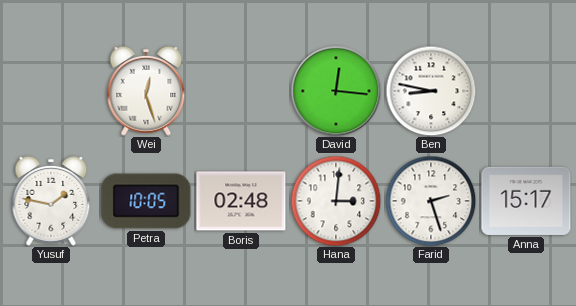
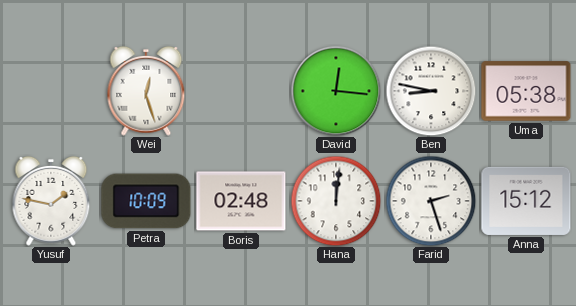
Uma: none -> 05:38 (526, 91)
Petra: 10:05 -> 10:09 (146, 201)
Hana: 3:01 -> 12:01 (336, 201)
Anna: 15:17 -> 15:12 (526, 201)
